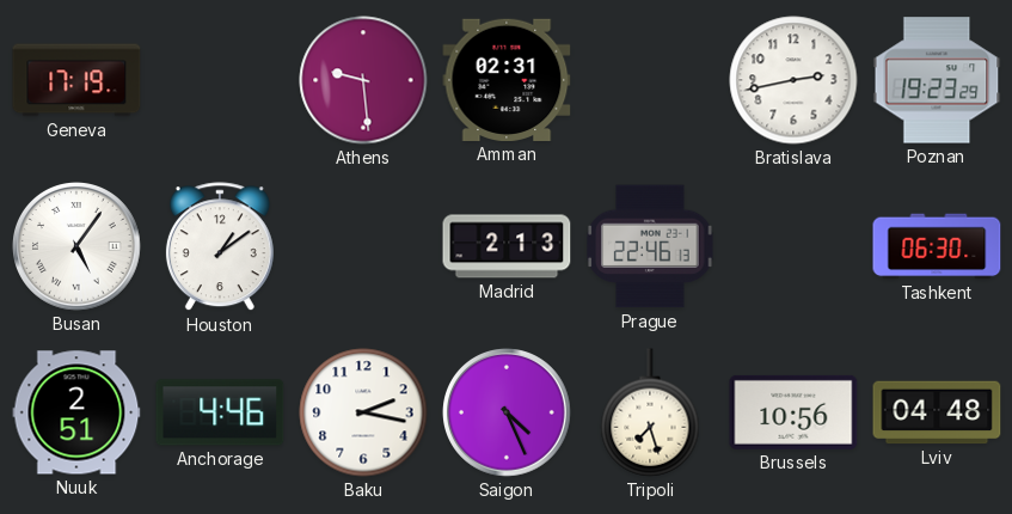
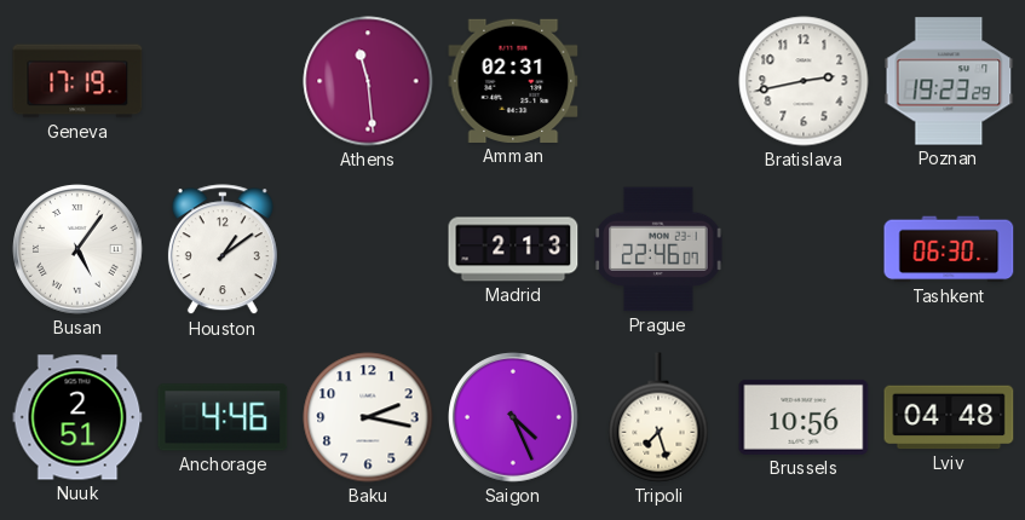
Athens: 9:29 -> 11:29 (368, 81)
Prague: 22:46:13 -> 22:46:07 (658, 249)
